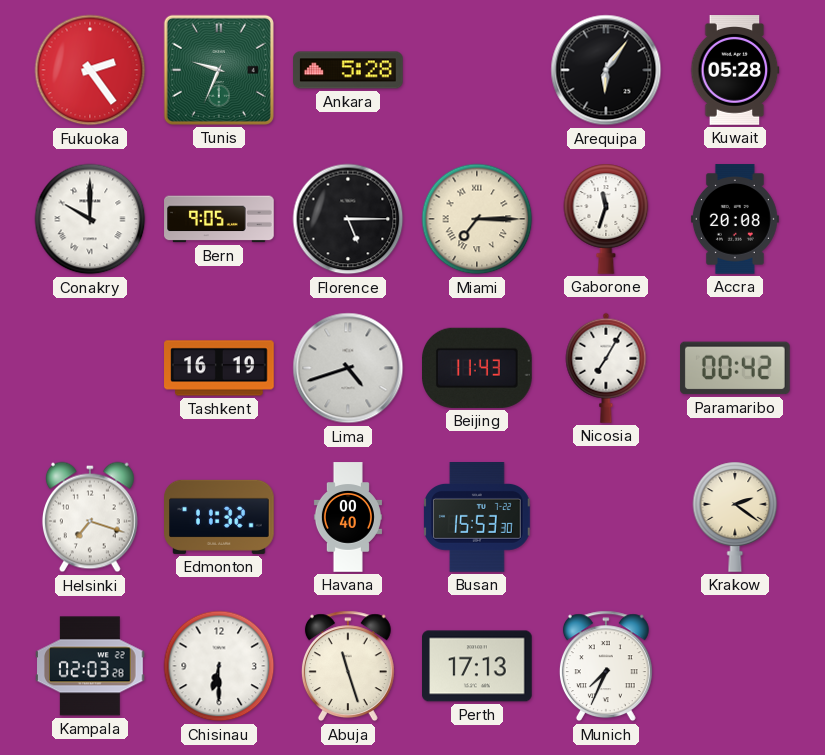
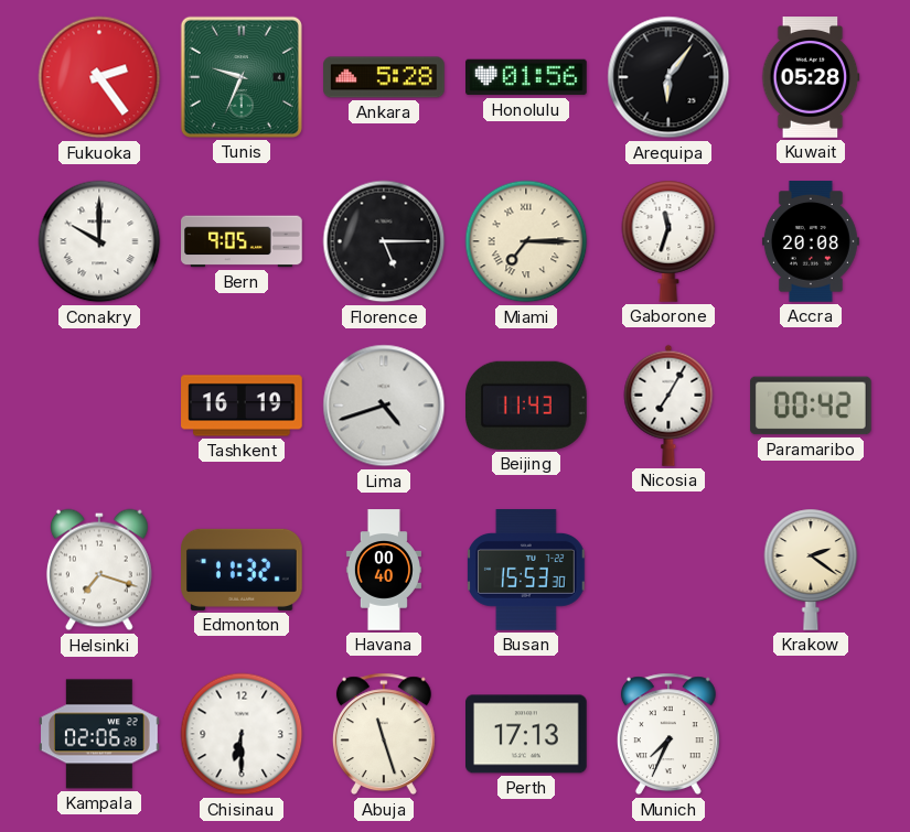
Honolulu: none -> 01:56 (527, 77)
Kampala: 02:03 -> 02:06 (100, 734)
